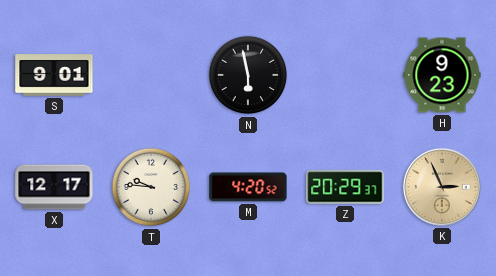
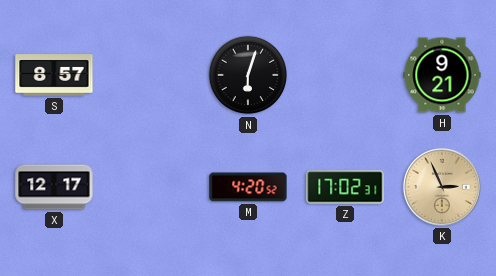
S: 9:01 -> 8:57 (54, 75)
N: 5:58 -> 6:03 (248, 75)
H: 9:23 -> 9:21 (442, 75)
T: 9:46 -> none (151, 187)
Z: 20:29 -> 17:02 (345, 187)
